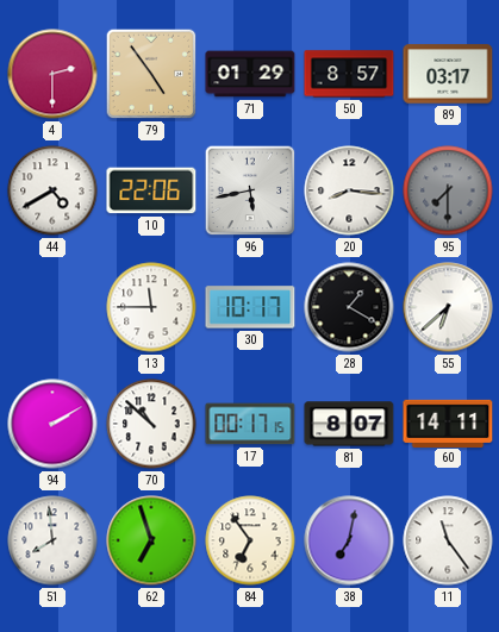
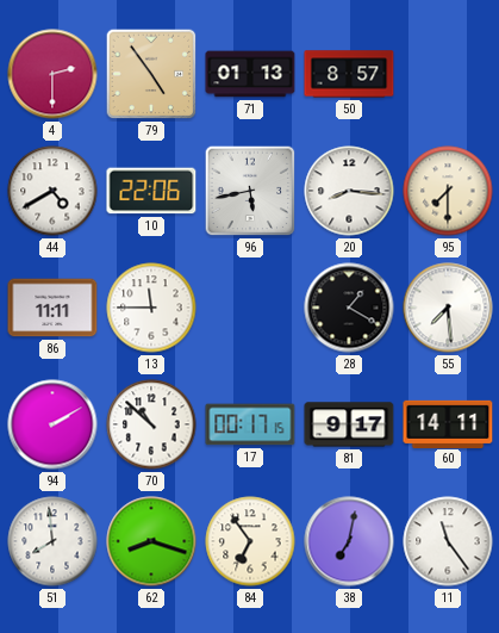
71: 01:29 -> 01:13 (250, 74)
89: 03:17 -> none (448, 74)
95 dial: grey -> cream (448, 191)
86: none -> 11:11 (52, 308)
30: 10:17 -> none (250, 307)
55: 6:38 -> 7:29 (448, 308)
81: 8:07 -> 9:17 (349, 424)
62: 6:57 -> 8:18 (151, 541)
